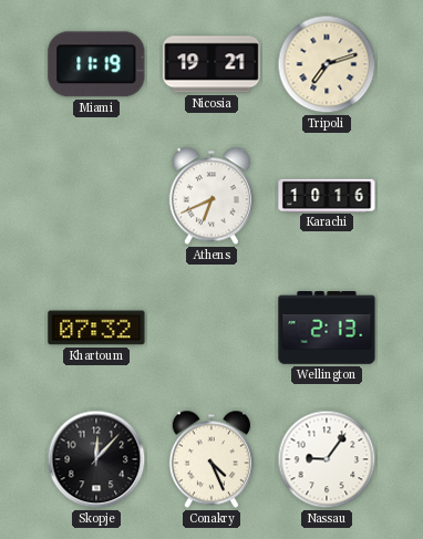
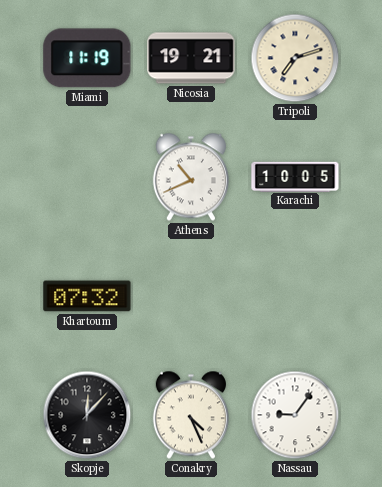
Athens: 6:41 -> 10:41 (191, 177)
Karachi: 10:16 -> 10:05 (295, 176)
Wellington: 2:13 -> none (327, 328)
